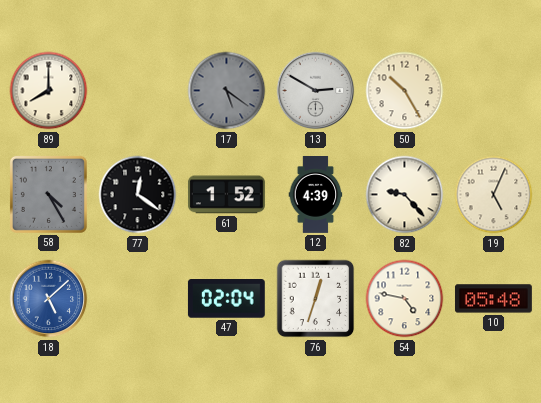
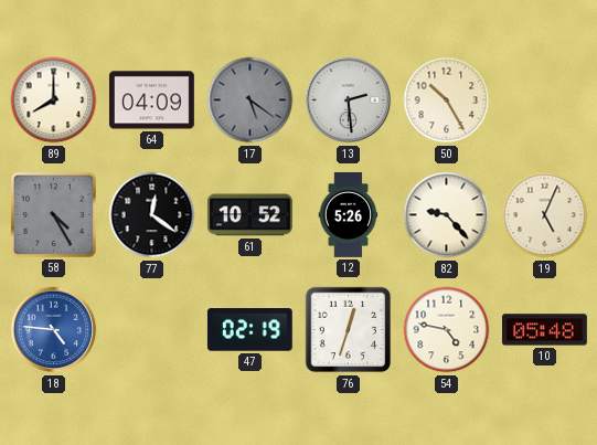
64: none -> 04:09 (151, 100)
13: 2:50 -> 2:29 (349, 100)
61: 1:52 -> 10:52 (249, 215)
12: 4:39 -> 5:26 (349, 215)
18: 5:08 -> 4:46 (54, 330)
47: 02:04 -> 02:19 (249, 330)
